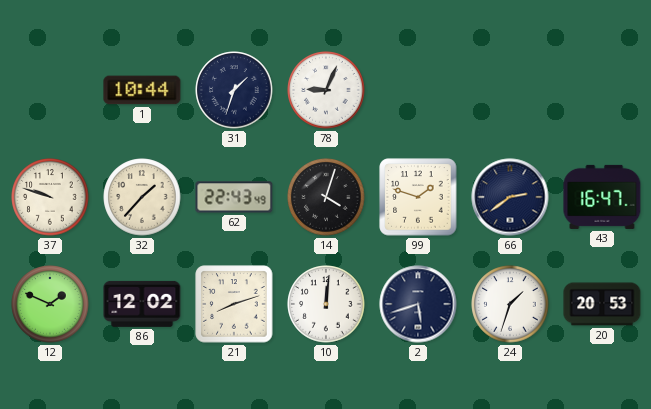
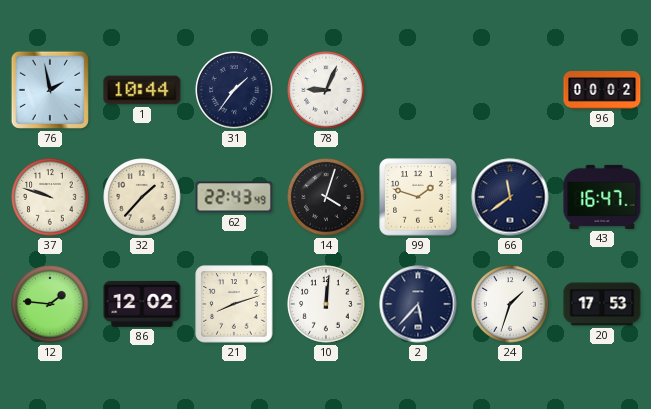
76: none -> 1:58 (50, 90)
31: 1:33 -> 1:36 (234, 90)
96: none -> 00:02 (602, 90)
66: 2:39 -> 11:39 (510, 197)
12: 1:49 -> 1:46 (50, 304)
2: 5:42 -> 5:37 (418, 304)
20: 20:53 -> 17:53 (602, 304)
